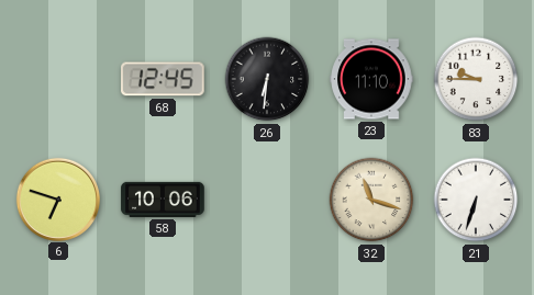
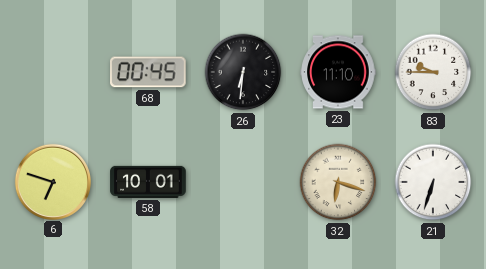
68: 12:45 -> 00:45 (149, 72)
58: 10:06 -> 10:01 (148, 182)
32: 11:18 -> 6:18 (338, 182)
